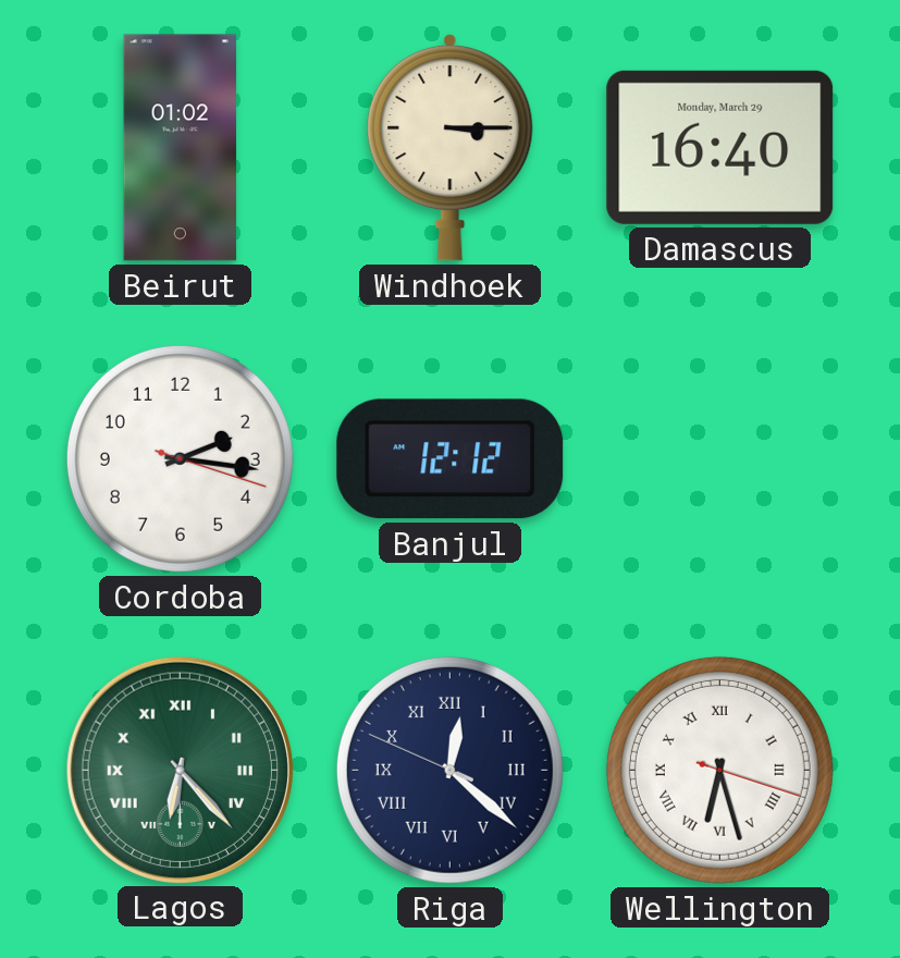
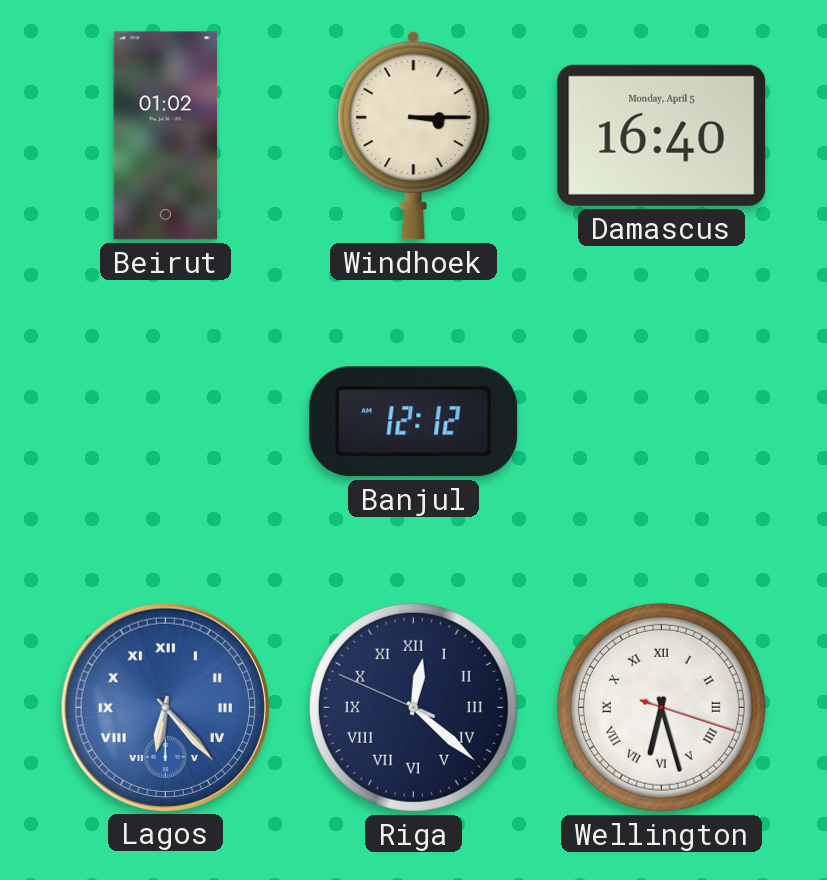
Damascus date: Monday, March 29 -> Monday, April 5 (662, 135)
Cordoba: 2:16 -> none (180, 458)
Lagos dial: green -> blue (165, 707)
